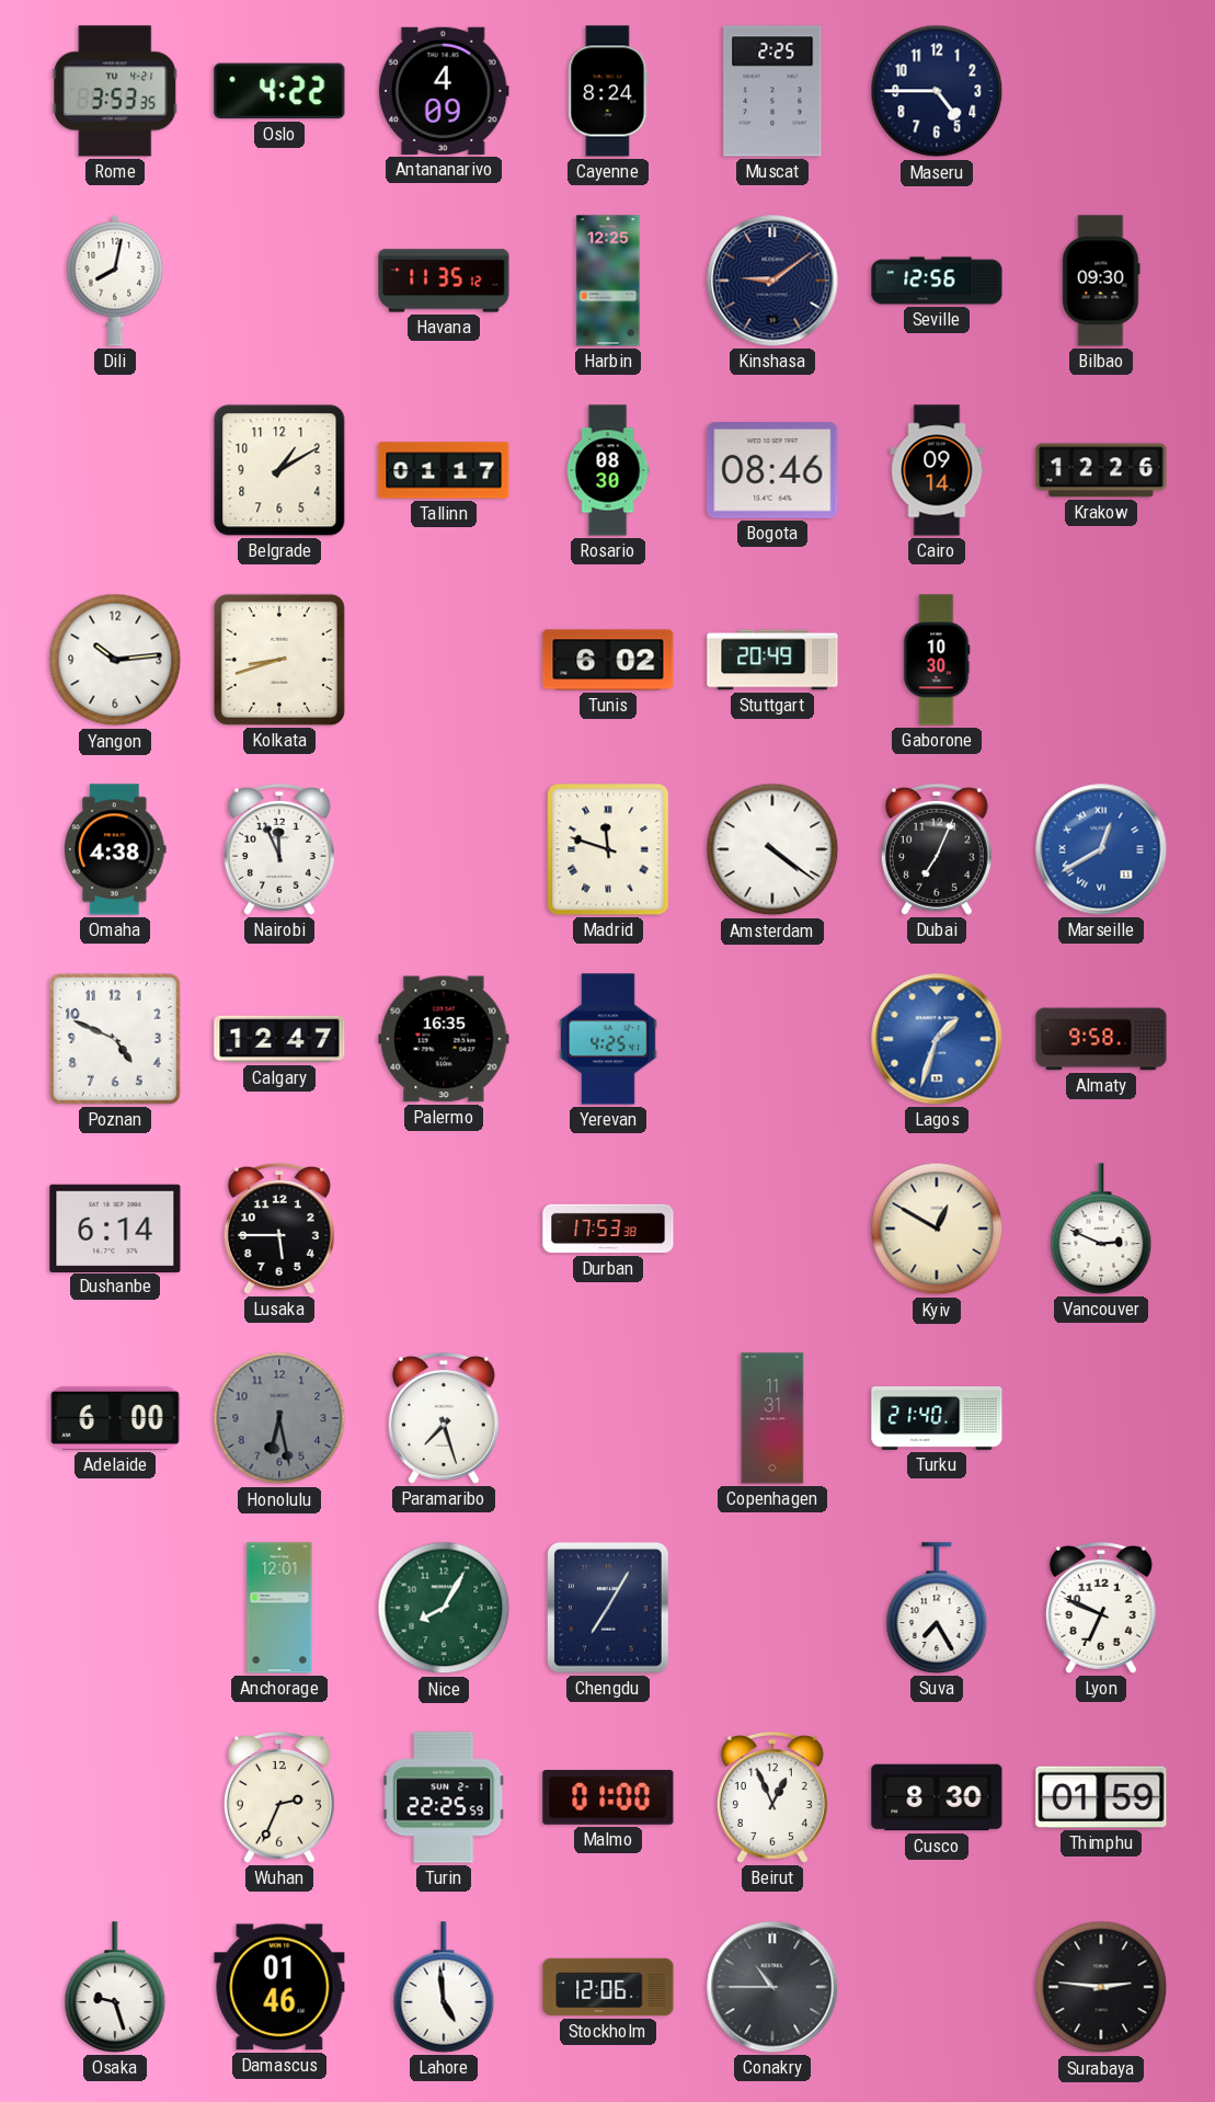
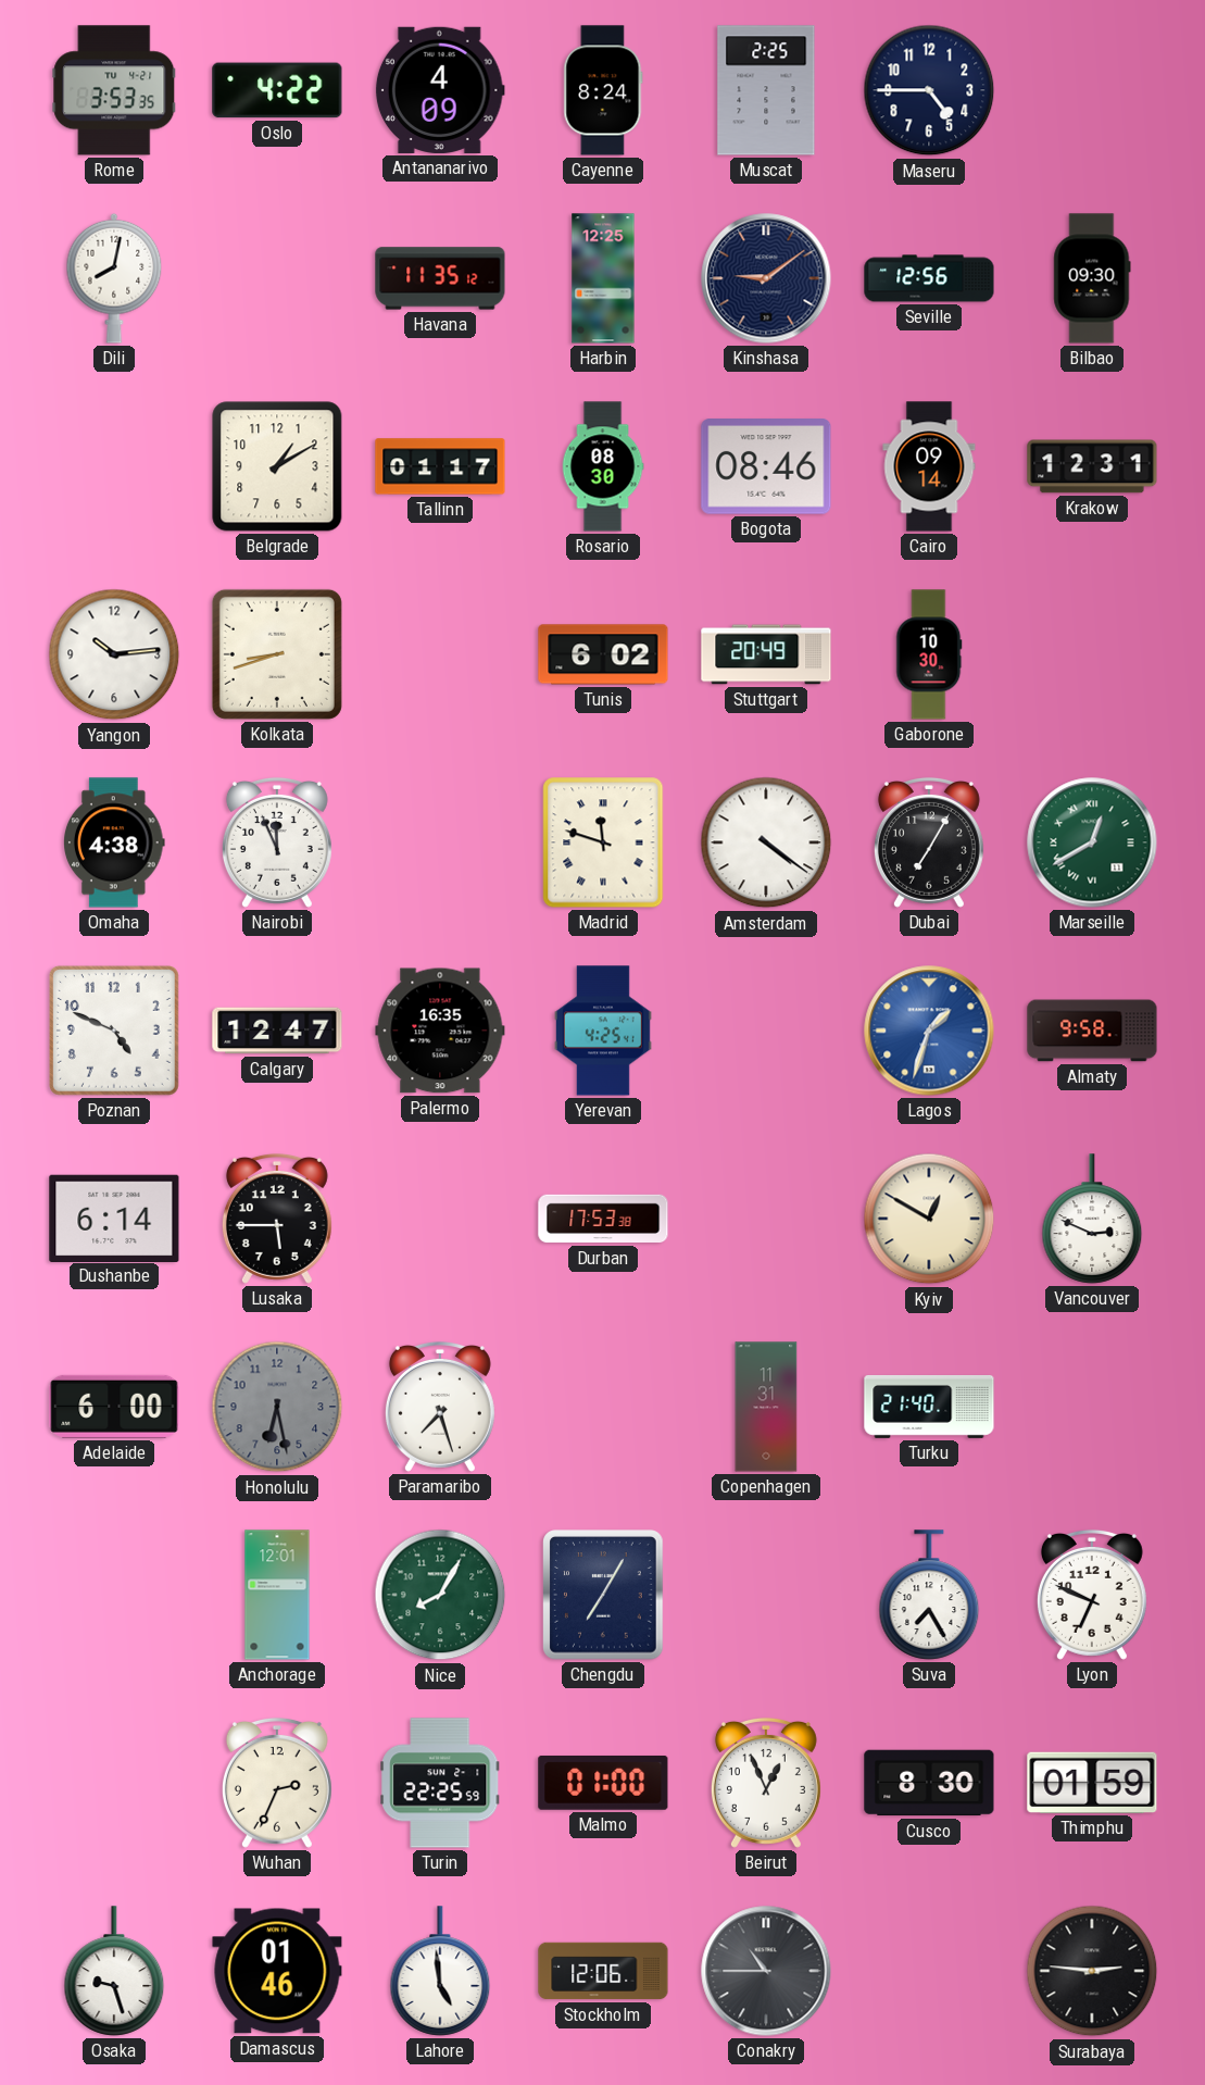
Krakow: 12:26 -> 12:31 (1092, 466)
Dubai: 7:04 -> 7:05 (929, 842)
Marseille dial: blue -> green (1092, 842)
